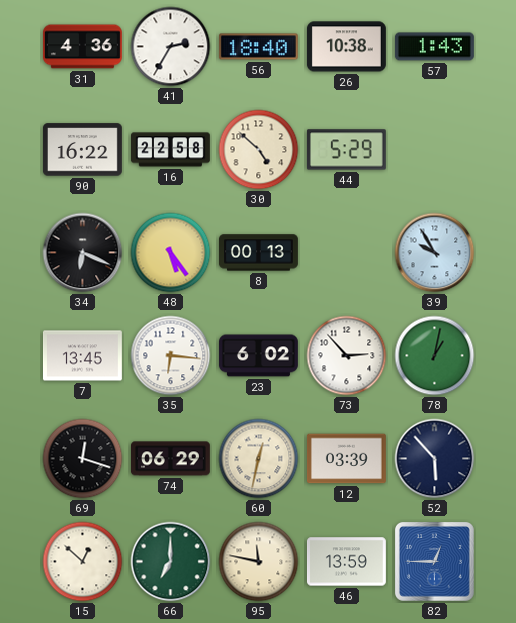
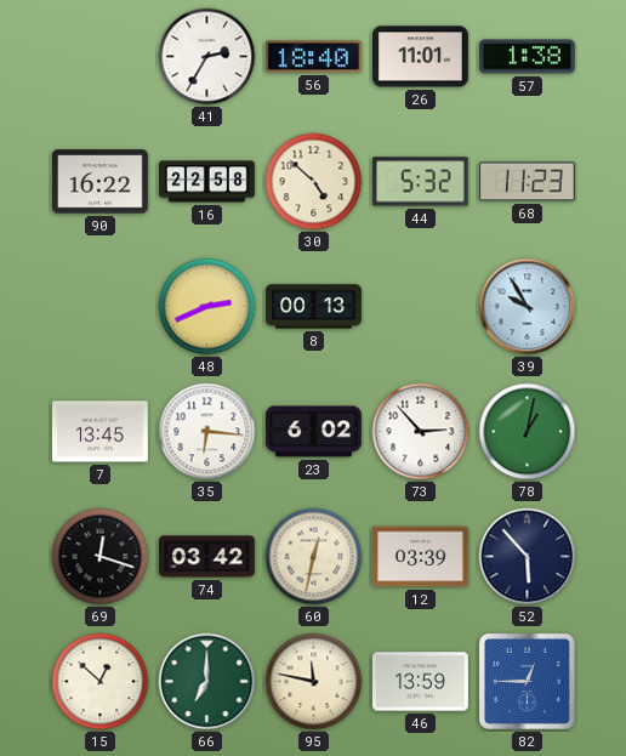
31: 4:36 -> none (82, 47)
26: 10:38 -> 11:01 (420, 57)
57: 1:43 -> 1:38 (527, 57)
44: 5:29 -> 5:32 (420, 182)
68: none -> 11:23 (527, 182)
34: 6:19 -> none (83, 253)
48: 5:24 -> 2:41 (207, 307)
74: 06:29 -> 03:42 (207, 557)
